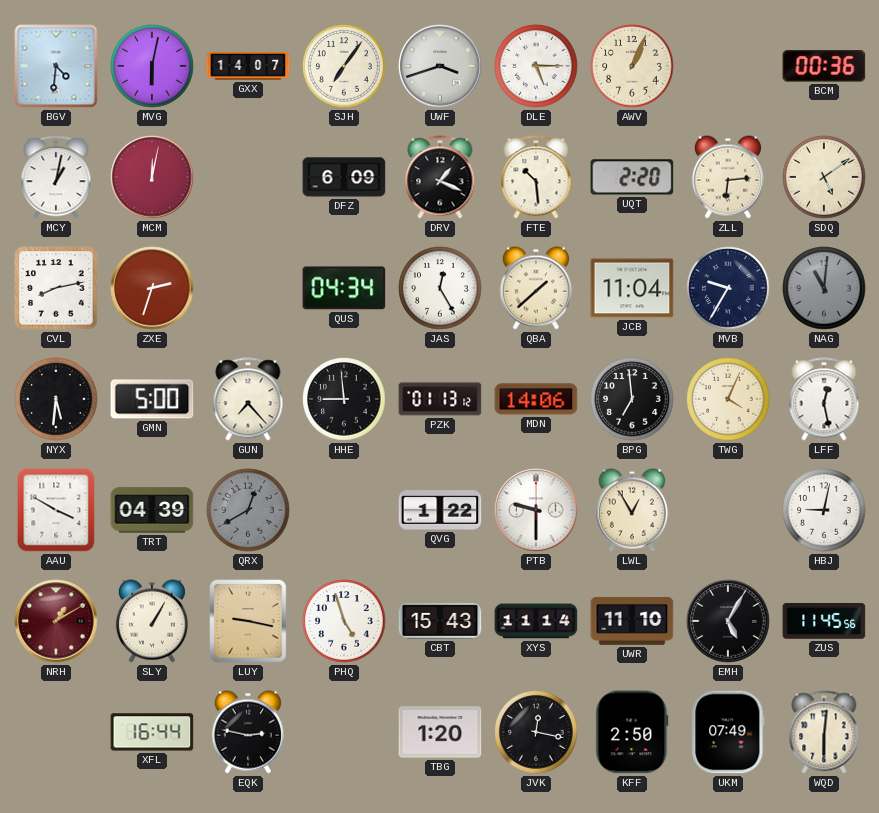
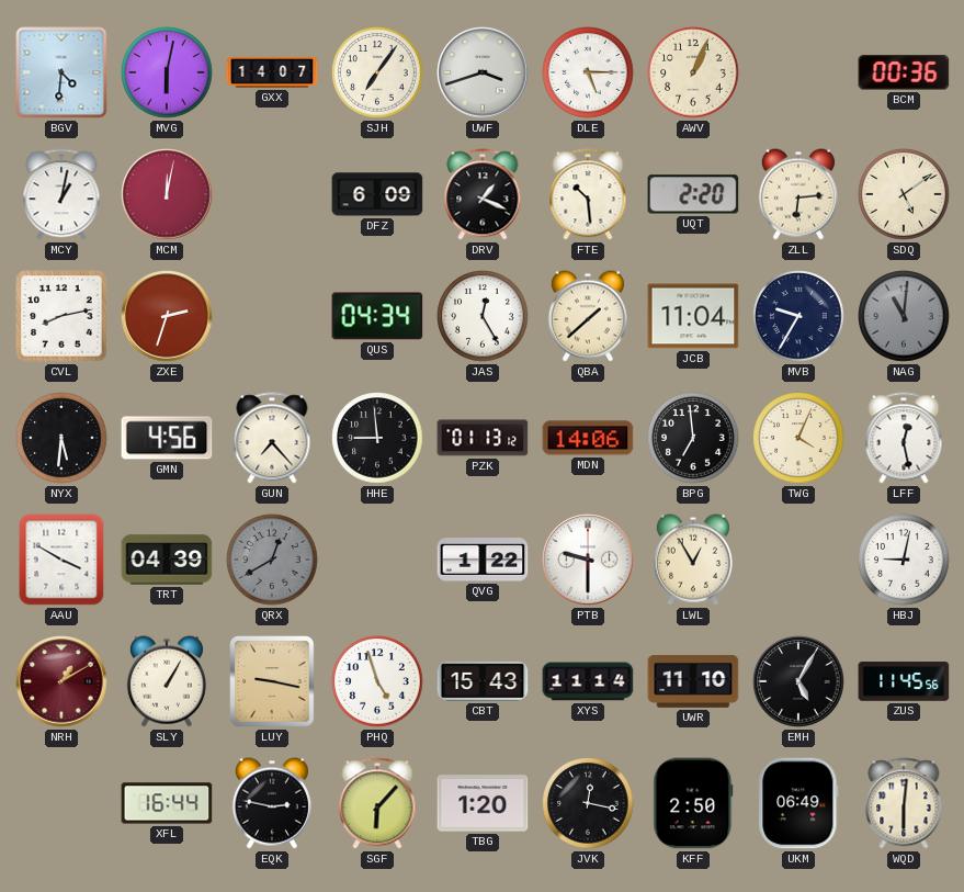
GMN: 5:00 -> 4:56 (167, 438)
SGF: none -> 6:07 (377, 803)
UKM: 07:49 -> 06:49 (798, 803)
